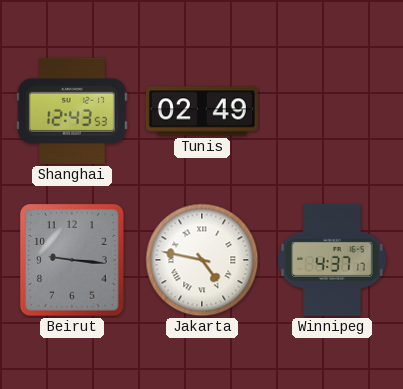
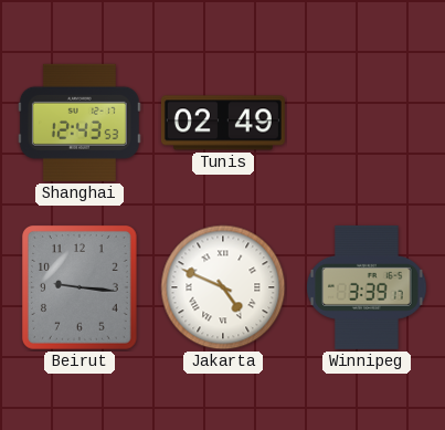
Jakarta: 4:47 -> 4:49 (223, 287)
Winnipeg: 4:37 -> 3:39 (367, 287)
